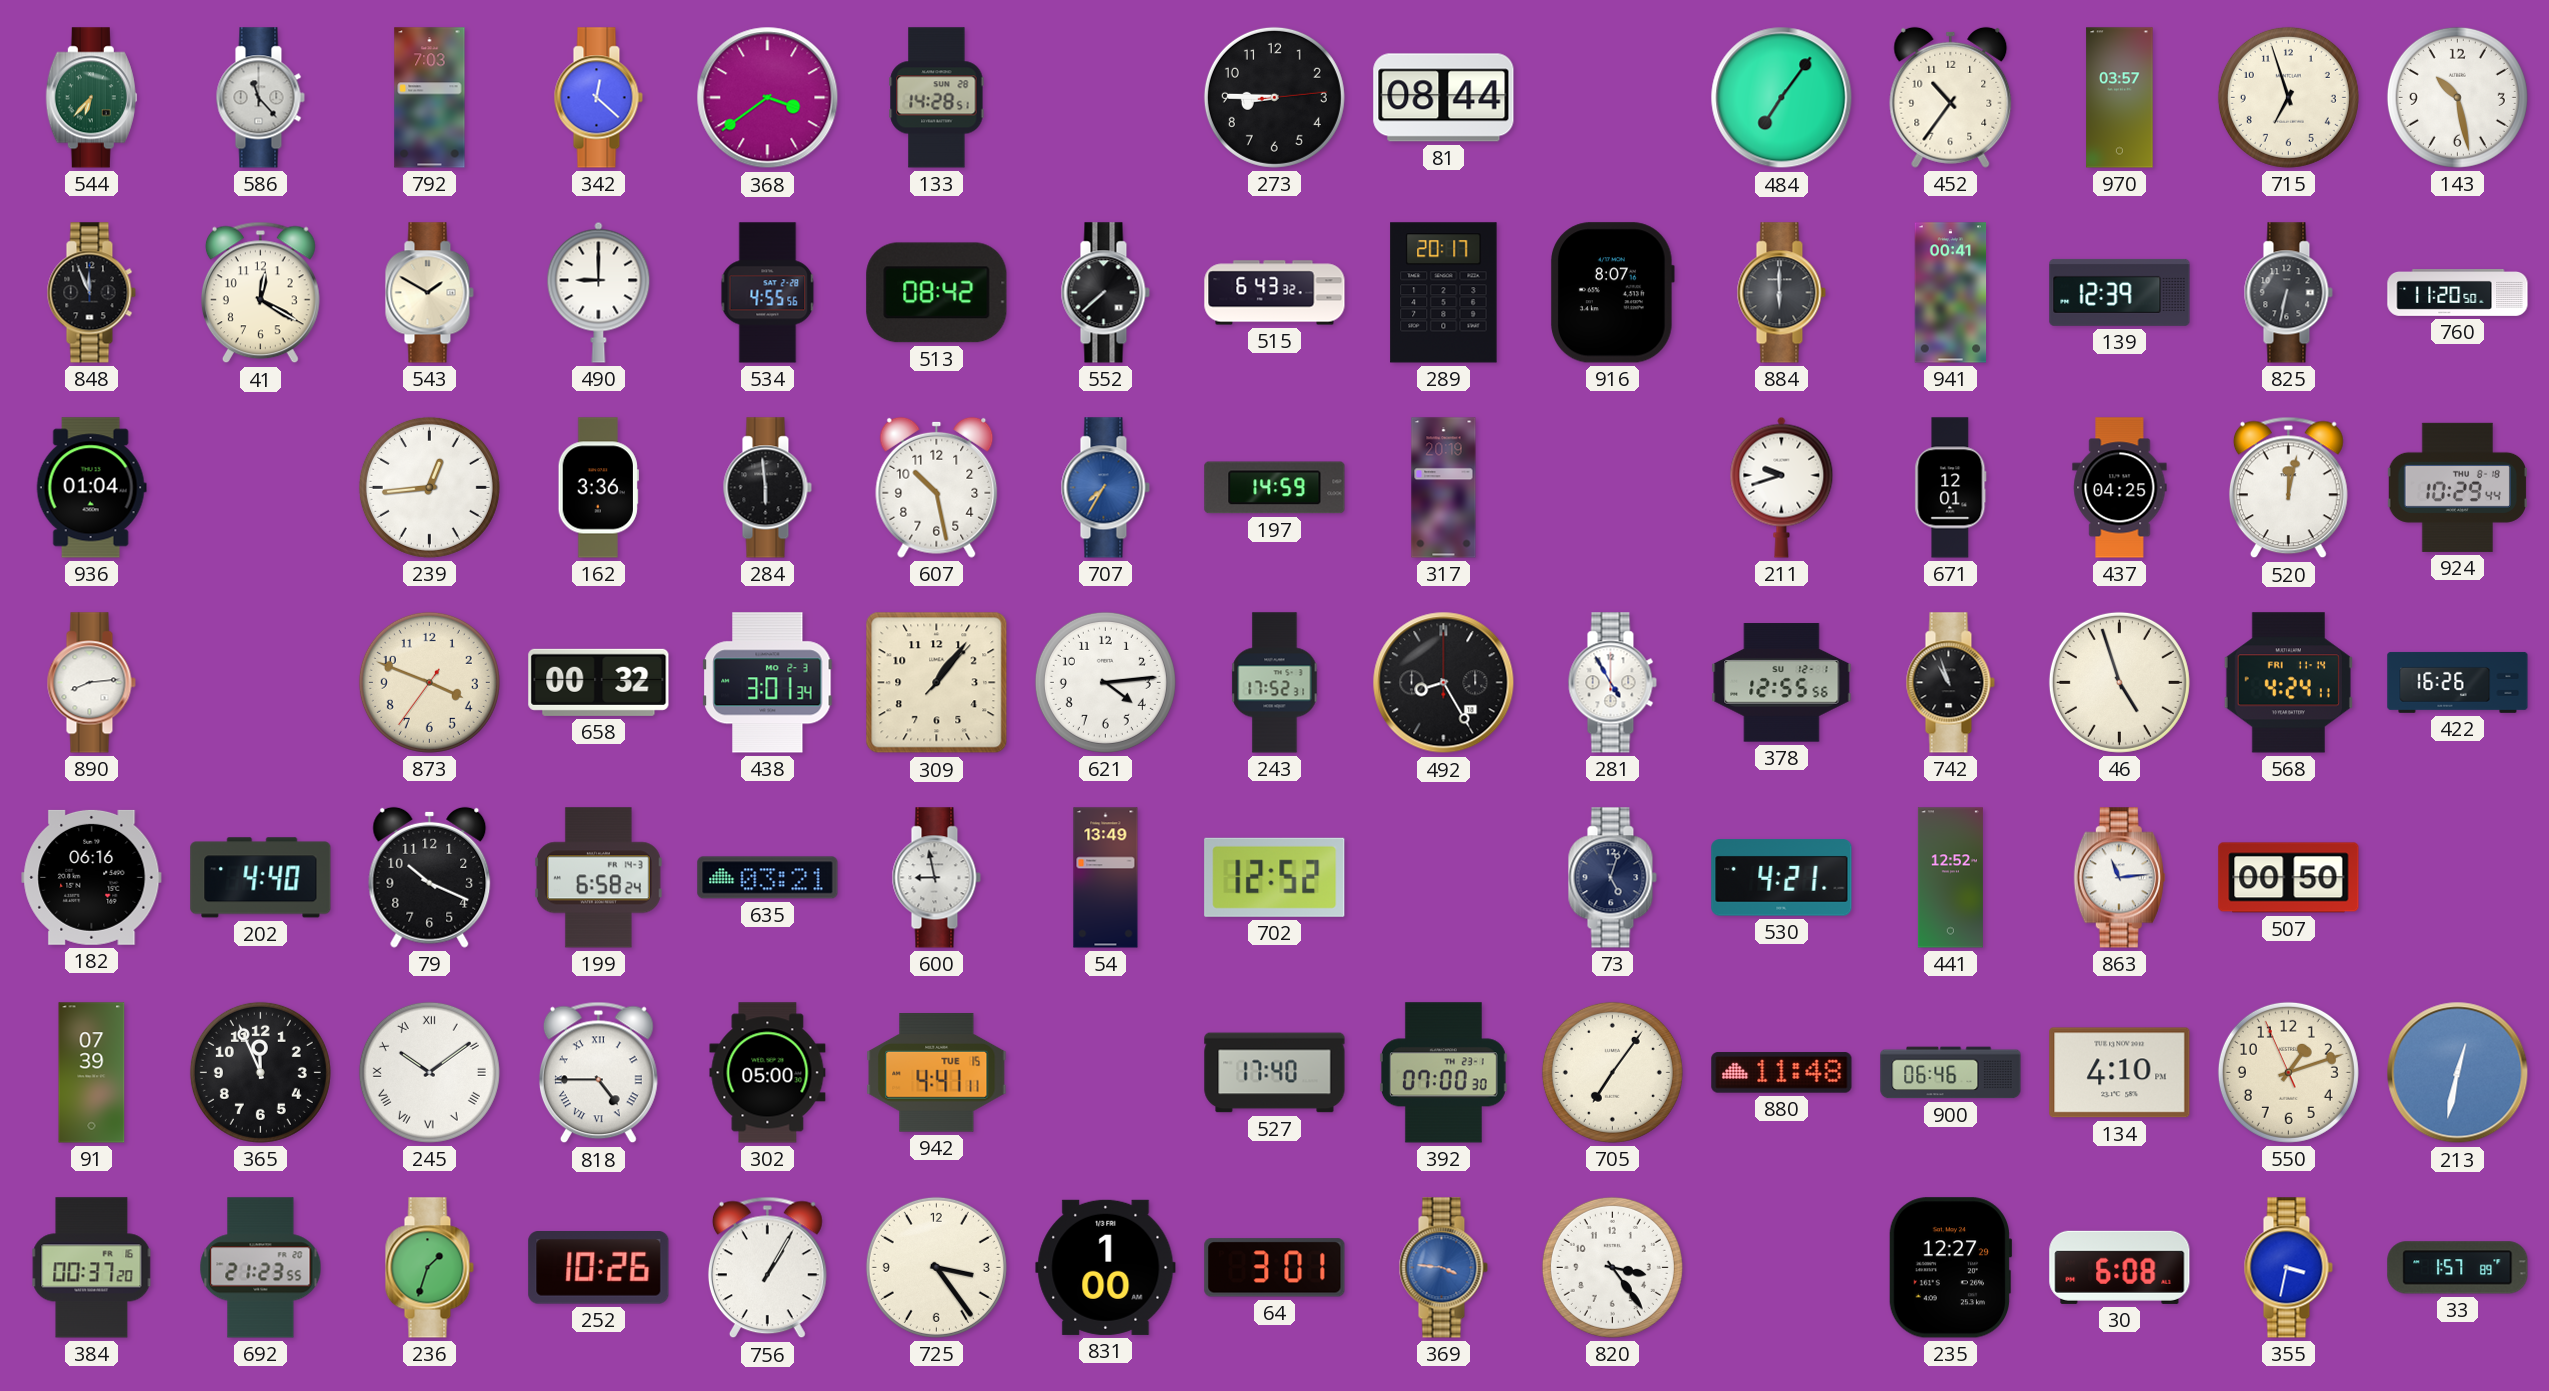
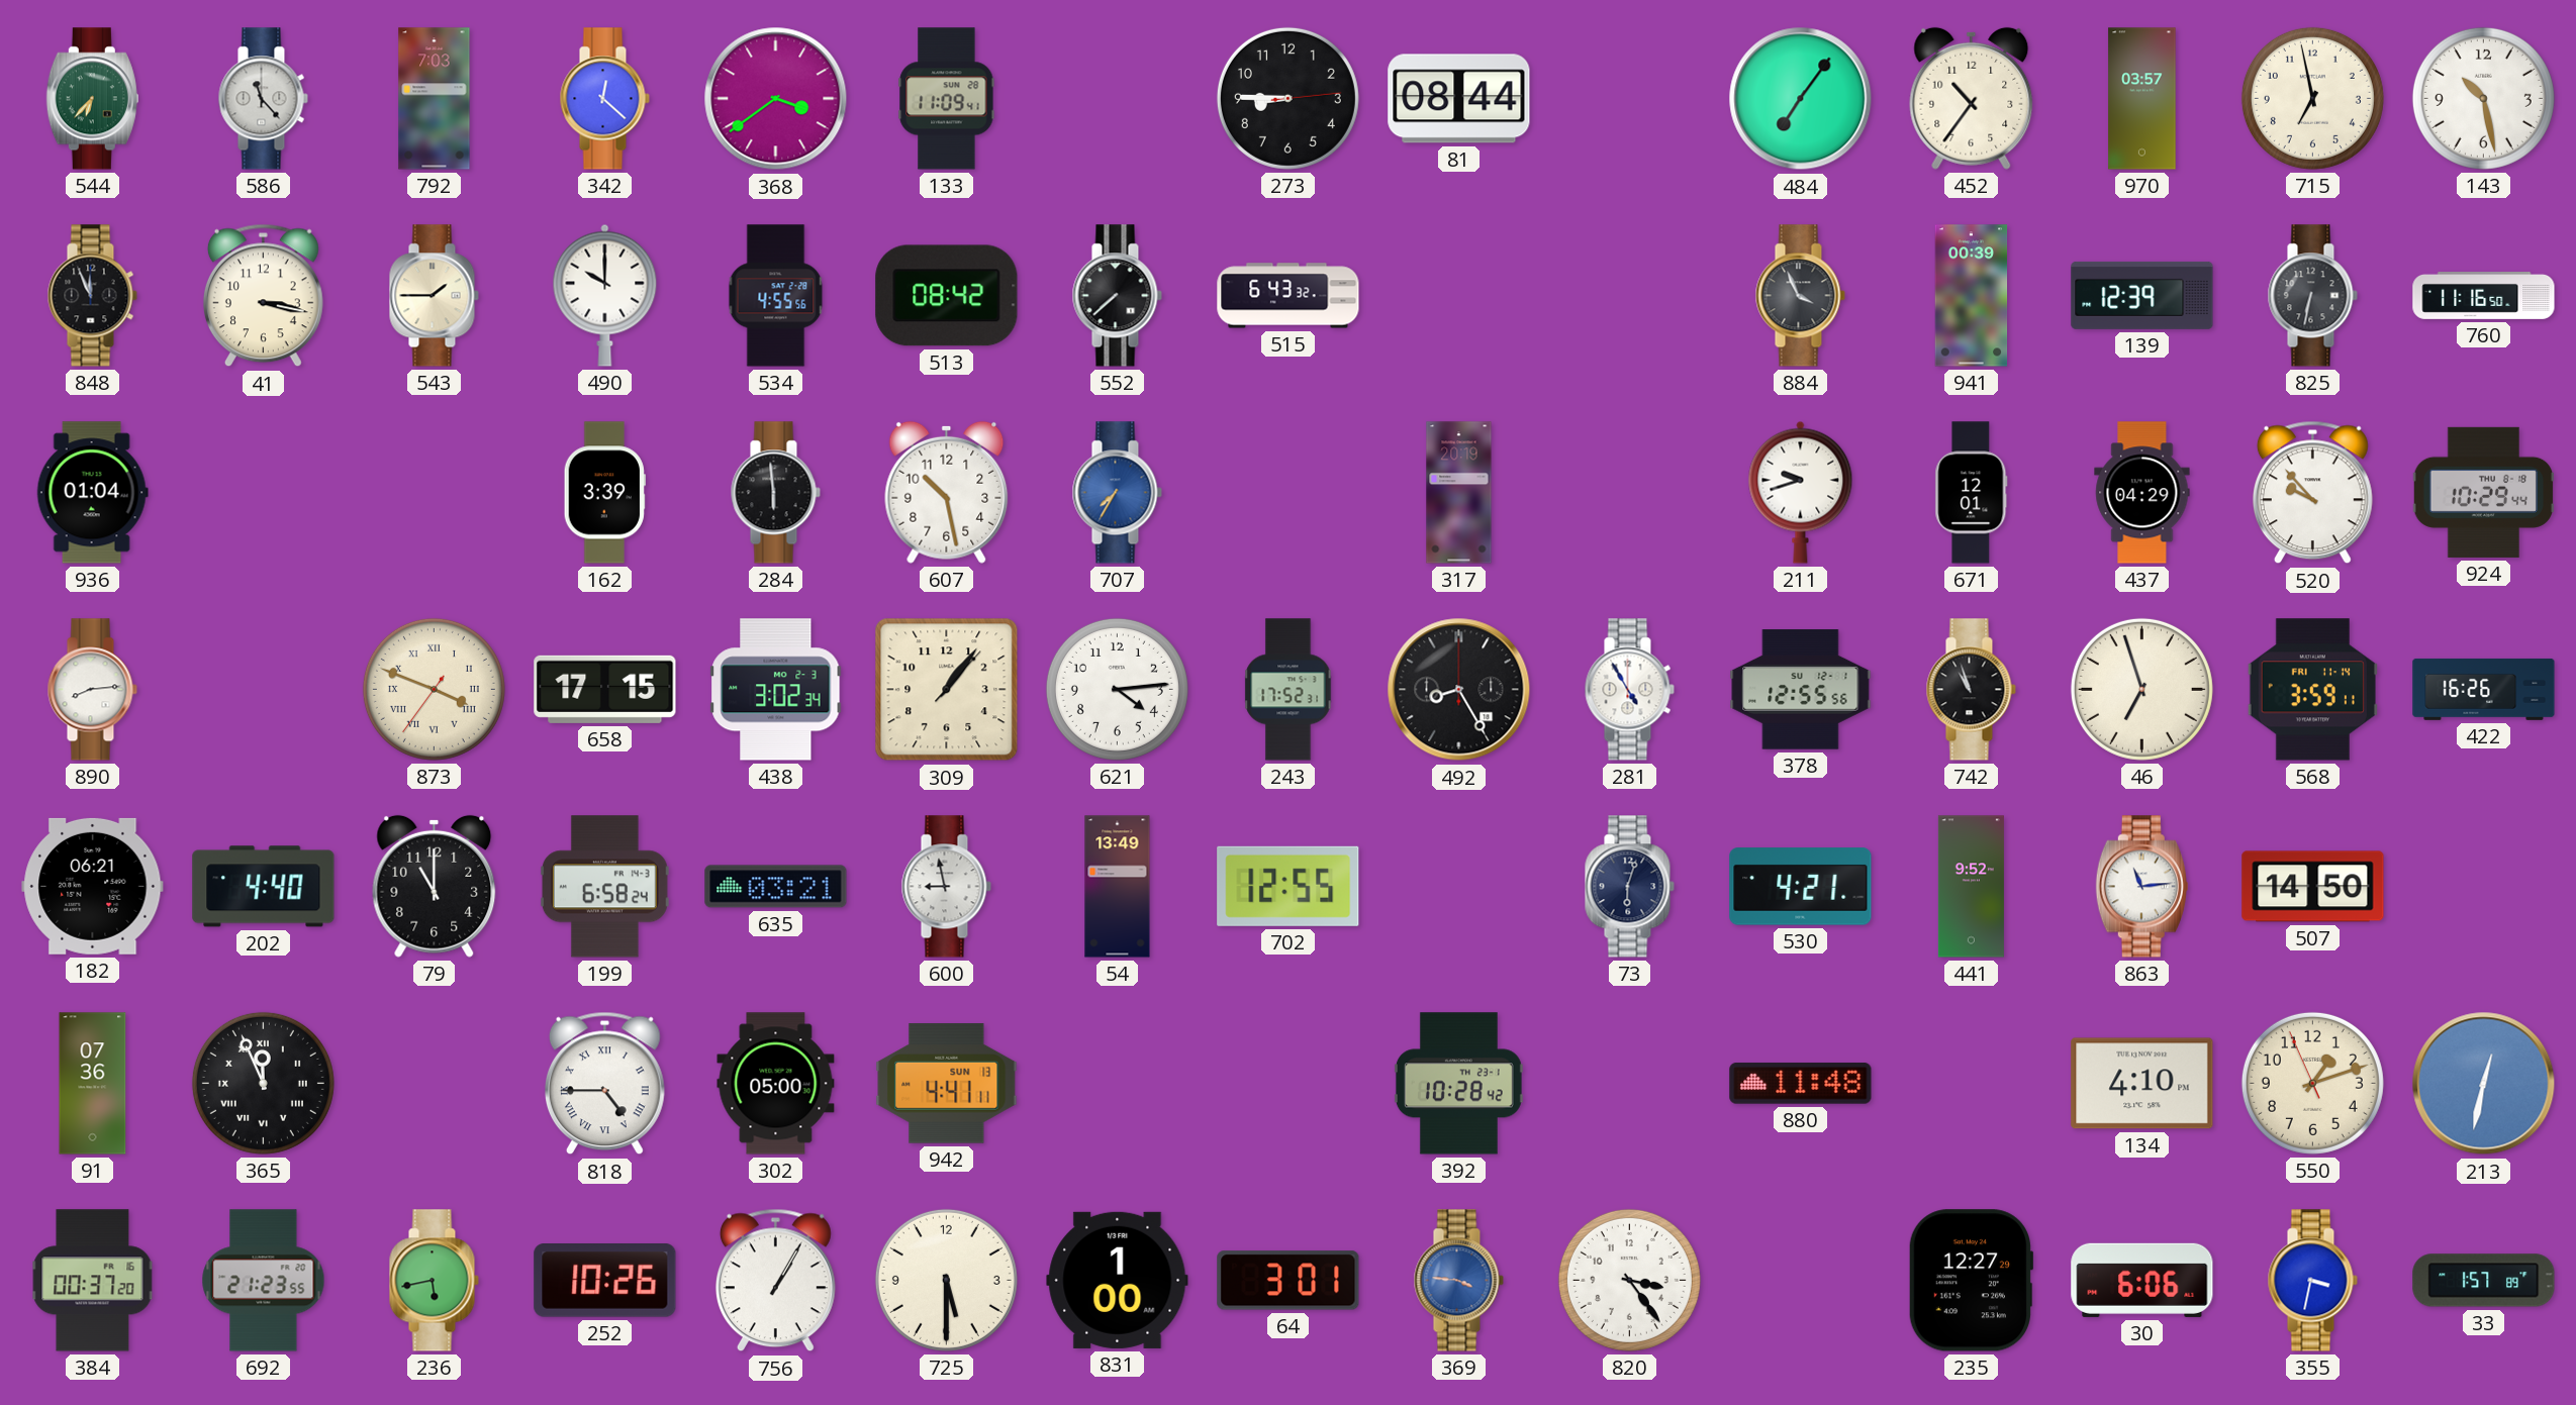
133: 14:28 -> 11:09 (947, 99)
715: 6:57 -> 6:58 (2312, 98)
41: 12:20 -> 3:17 (263, 296)
543: 1:50 -> 1:45 (434, 296)
490: 9:00 -> 10:00 (605, 295)
289: 20:17 -> none (1444, 293)
916: 8:07 -> none (1613, 293)
884: 6:00 -> 3:56 (1800, 296)
941: 00:41 -> 00:39 (1972, 296)
760: 11:20 -> 11:16 (2484, 296)
239: 12:44 -> none (429, 487)
162: 3:36 -> 3:39 (604, 493)
197: 14:59 -> none (1275, 488)
437: 04:25 -> 04:29 (2142, 493)
520: 12:02 -> 9:53 (2312, 493)
873 numerals: Arabic -> Roman (434, 689)
658: 00:32 -> 17:15 (605, 689)
438: 3:01 -> 3:02 (776, 690)
46: 4:57 -> 6:57 (2141, 689)
568: 4:24 -> 3:59 (2312, 690)
182: 06:16 -> 06:21 (93, 886)
79: 10:19 -> 11:00 (435, 886)
702: 12:52 -> 12:55 (1289, 886)
73: 5:03 -> 6:03 (1629, 887)
441: 12:52 -> 9:52 (1971, 887)
507: 00:50 -> 14:50 (2313, 887)
91: 07:39 -> 07:36 (93, 1084)
365 numerals: Arabic -> Roman (263, 1083)
245: 10:09 -> none (429, 1072)
942 date: TUE 15 -> SUN 13 (947, 1084)
527: 17:40 -> none (1275, 1073)
392: 07:00 -> 10:28 (1458, 1084)
705: 7:06 -> none (1612, 1072)
900: 06:46 -> none (1951, 1073)
236: 1:33 -> 5:43 (434, 1281)
725: 3:24 -> 5:30 (946, 1280)
30: 6:08 -> 6:06 (2142, 1280)
